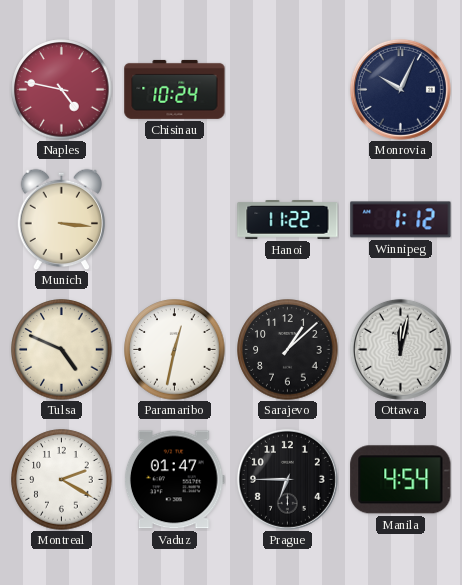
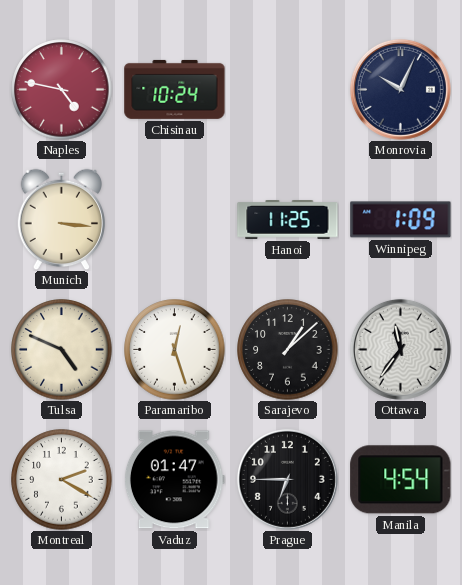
Hanoi: 11:22 -> 11:25 (288, 220)
Winnipeg: 1:12 -> 1:09 (401, 220)
Paramaribo: 12:32 -> 12:27 (175, 350)
Ottawa: 12:02 -> 11:36 (400, 349)
